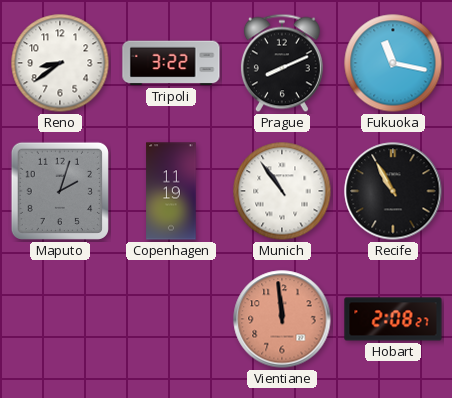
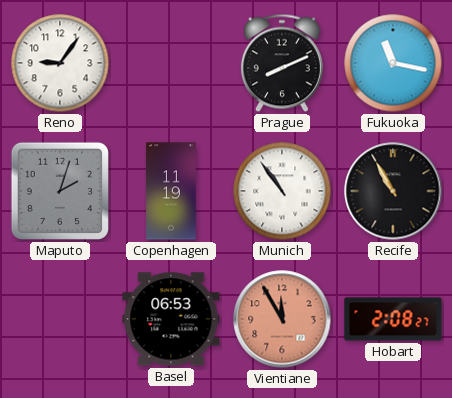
Reno: 8:39 -> 9:06 (60, 63)
Tripoli: 3:22 -> none (171, 63)
Basel: none -> 06:53 (171, 319)
Vientiane: 11:59 -> 11:55 (282, 319)
